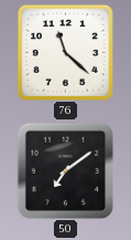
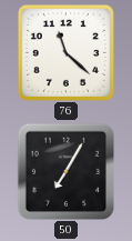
50: 7:09 -> 7:05 (65, 171)
